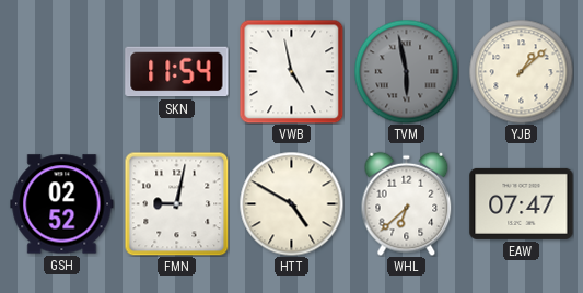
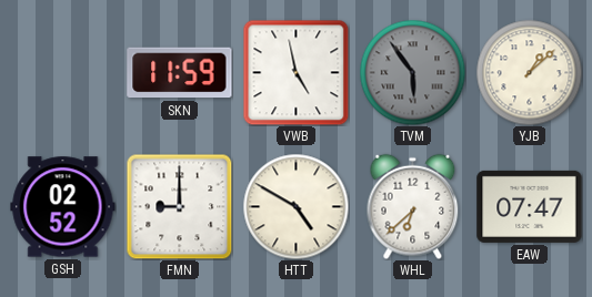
SKN: 11:54 -> 11:59 (180, 73)
TVM: 5:58 -> 5:54 (412, 72)
FMN: 9:02 -> 9:00 (179, 206)
